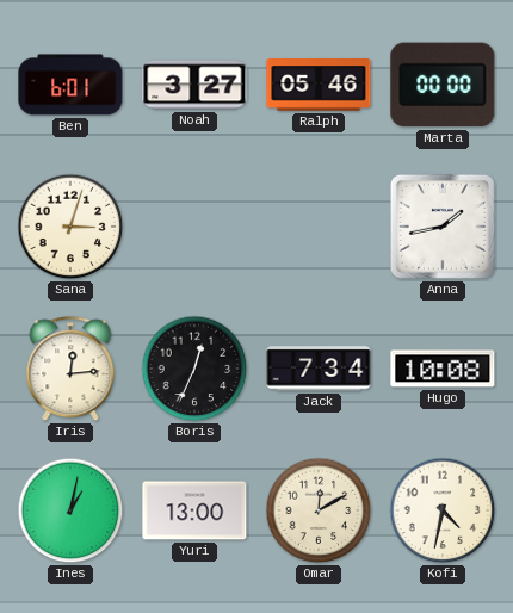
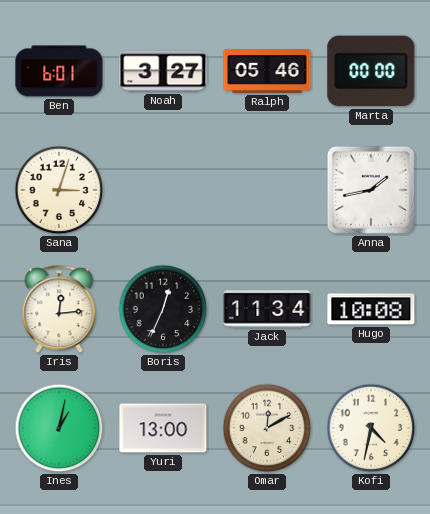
Jack: 7:34 -> 11:34 (267, 309)
